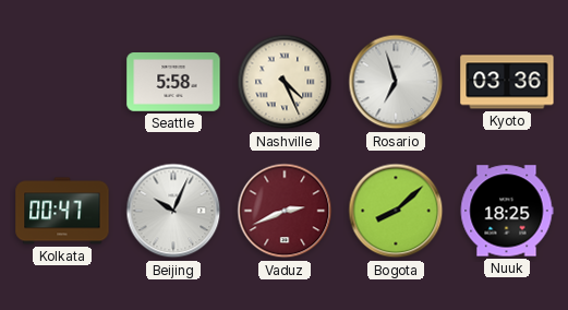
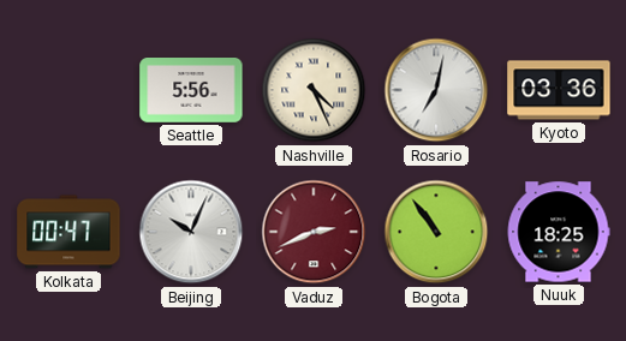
Seattle: 5:58 -> 5:56 (191, 90)
Rosario: 6:57 -> 7:02 (436, 90)
Bogota: 8:08 -> 10:54 (436, 232)
